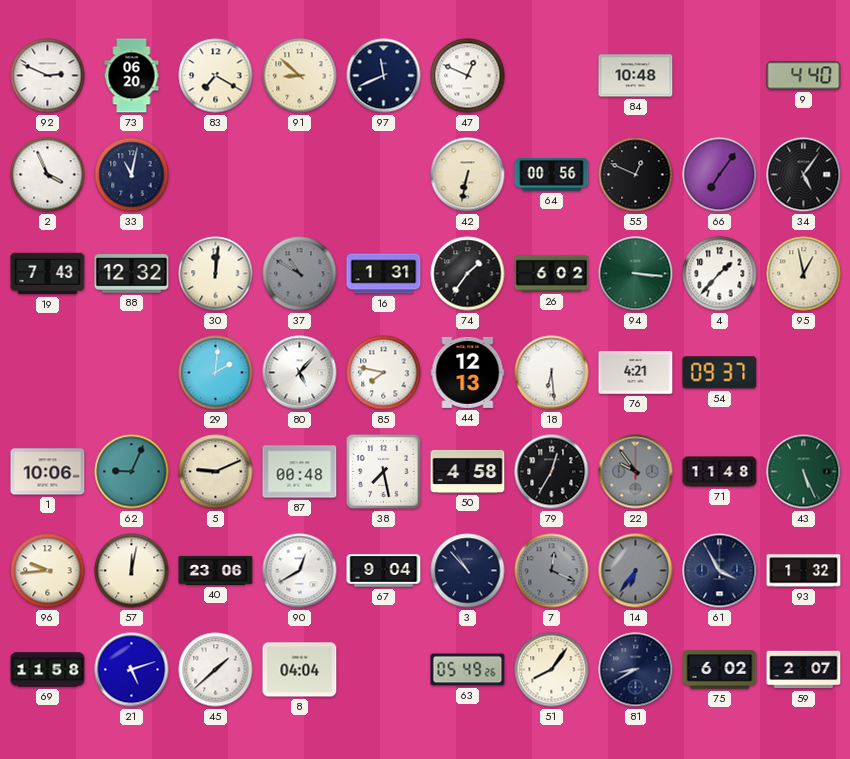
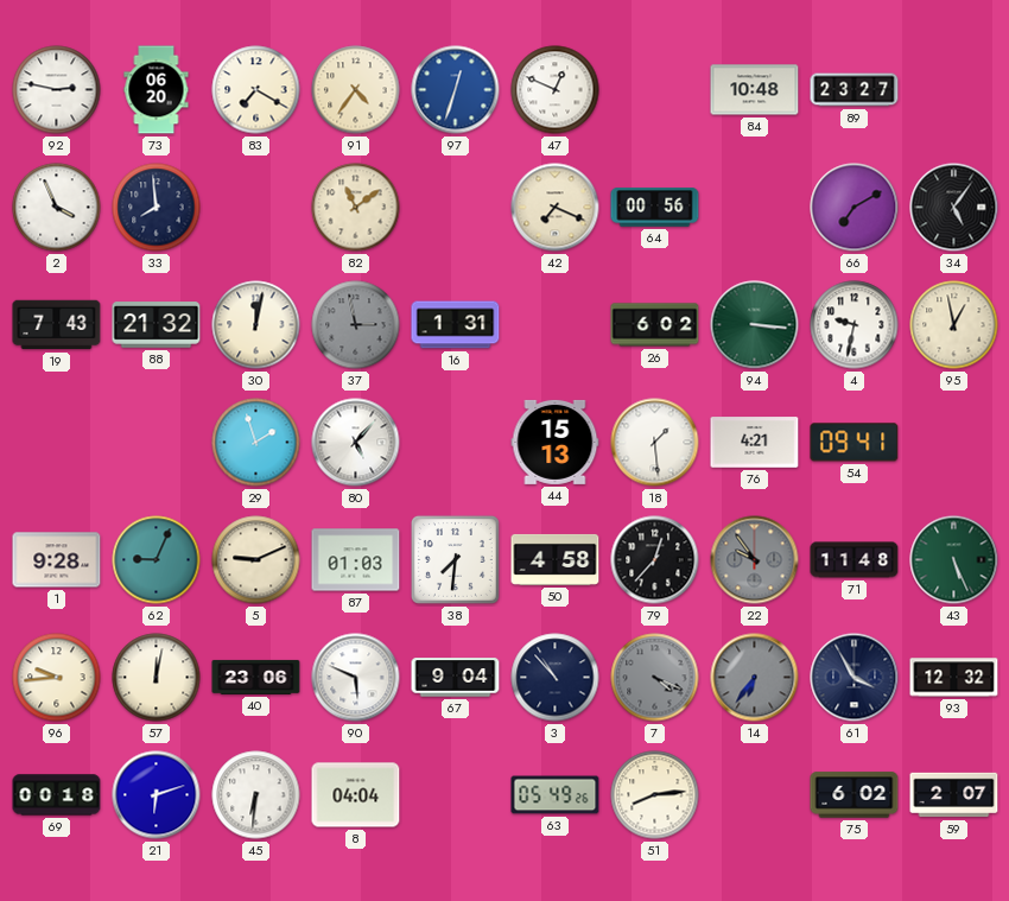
92: 2:49 -> 2:47 (57, 90)
91: 8:52 -> 4:36 (356, 90)
97: 11:41 -> 12:33 (456, 90)
97 dial: navy -> blue (456, 90)
89: none -> 23:27 (855, 90)
9: 4:40 -> none (804, 76)
33: 11:02 -> 7:59 (157, 208)
82: none -> 11:09 (356, 208)
42: 6:32 -> 7:19 (556, 208)
55: 12:49 -> none (636, 175)
66: 7:06 -> 7:10 (855, 208)
88: 12:32 -> 21:32 (157, 325)
30: 12:01 -> 12:02 (256, 325)
37: 10:50 -> 2:58 (356, 325)
74: 1:36 -> none (468, 274)
4: 1:37 -> 9:32 (855, 325)
29: 2:01 -> 1:57 (256, 443)
85: 7:47 -> none (384, 373)
44: 12:13 -> 15:13 (556, 442)
18: 6:29 -> 1:29 (655, 443)
54: 09:37 -> 09:41 (855, 443)
1: 10:06 -> 9:28 (57, 560)
87: 00:48 -> 01:03 (356, 560)
38: 7:28 -> 7:31 (455, 559)
79: 12:35 -> 12:37 (655, 560)
90: 12:40 -> 5:49 (356, 678)
7: 12:19 -> 4:19 (655, 678)
93: 1:32 -> 12:32 (954, 678)
69: 11:58 -> 00:18 (57, 795)
21: 5:12 -> 6:12 (157, 795)
45: 1:38 -> 6:31 (256, 795)
51: 8:06 -> 8:14 (655, 795)
81: 8:40 -> none (636, 670)
